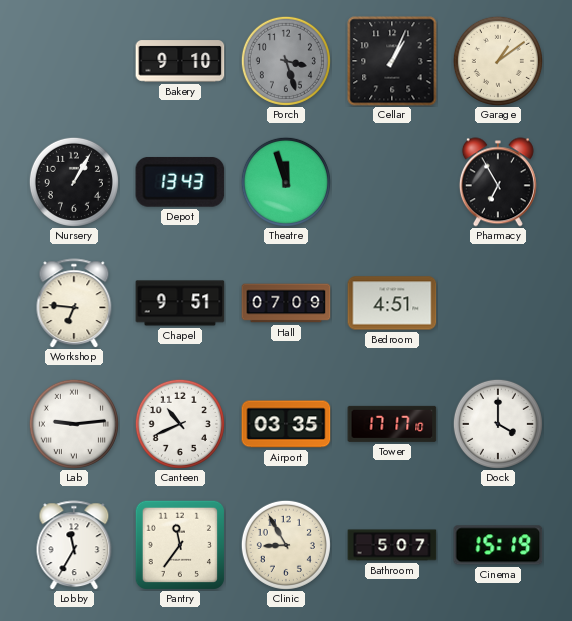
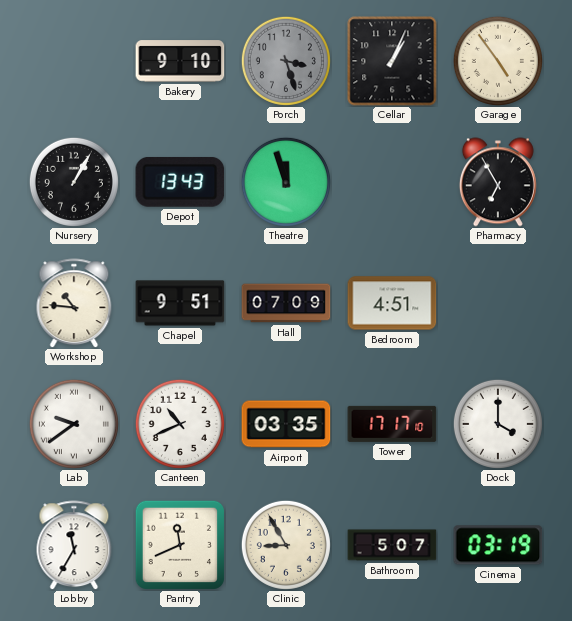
Garage: 1:09 -> 4:54 (498, 61)
Workshop: 6:46 -> 10:46 (74, 303)
Lab: 9:14 -> 9:39 (74, 424)
Pantry: 11:36 -> 11:41 (180, 545)
Cinema: 15:19 -> 03:19 (498, 545)
